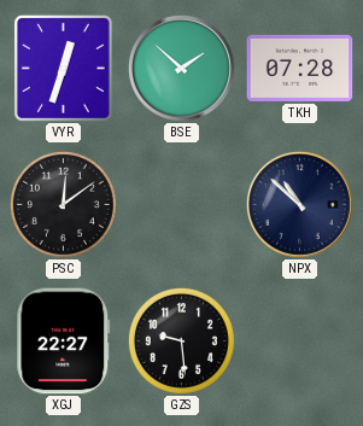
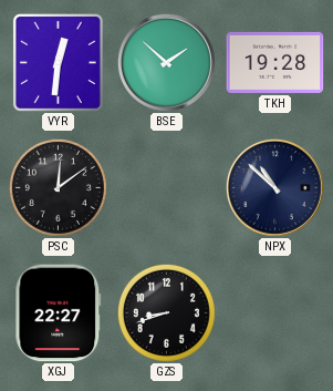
VYR: 12:33 -> 12:31 (58, 62)
TKH: 07:28 -> 19:28 (275, 62)
GZS: 9:29 -> 8:42 (166, 312)
